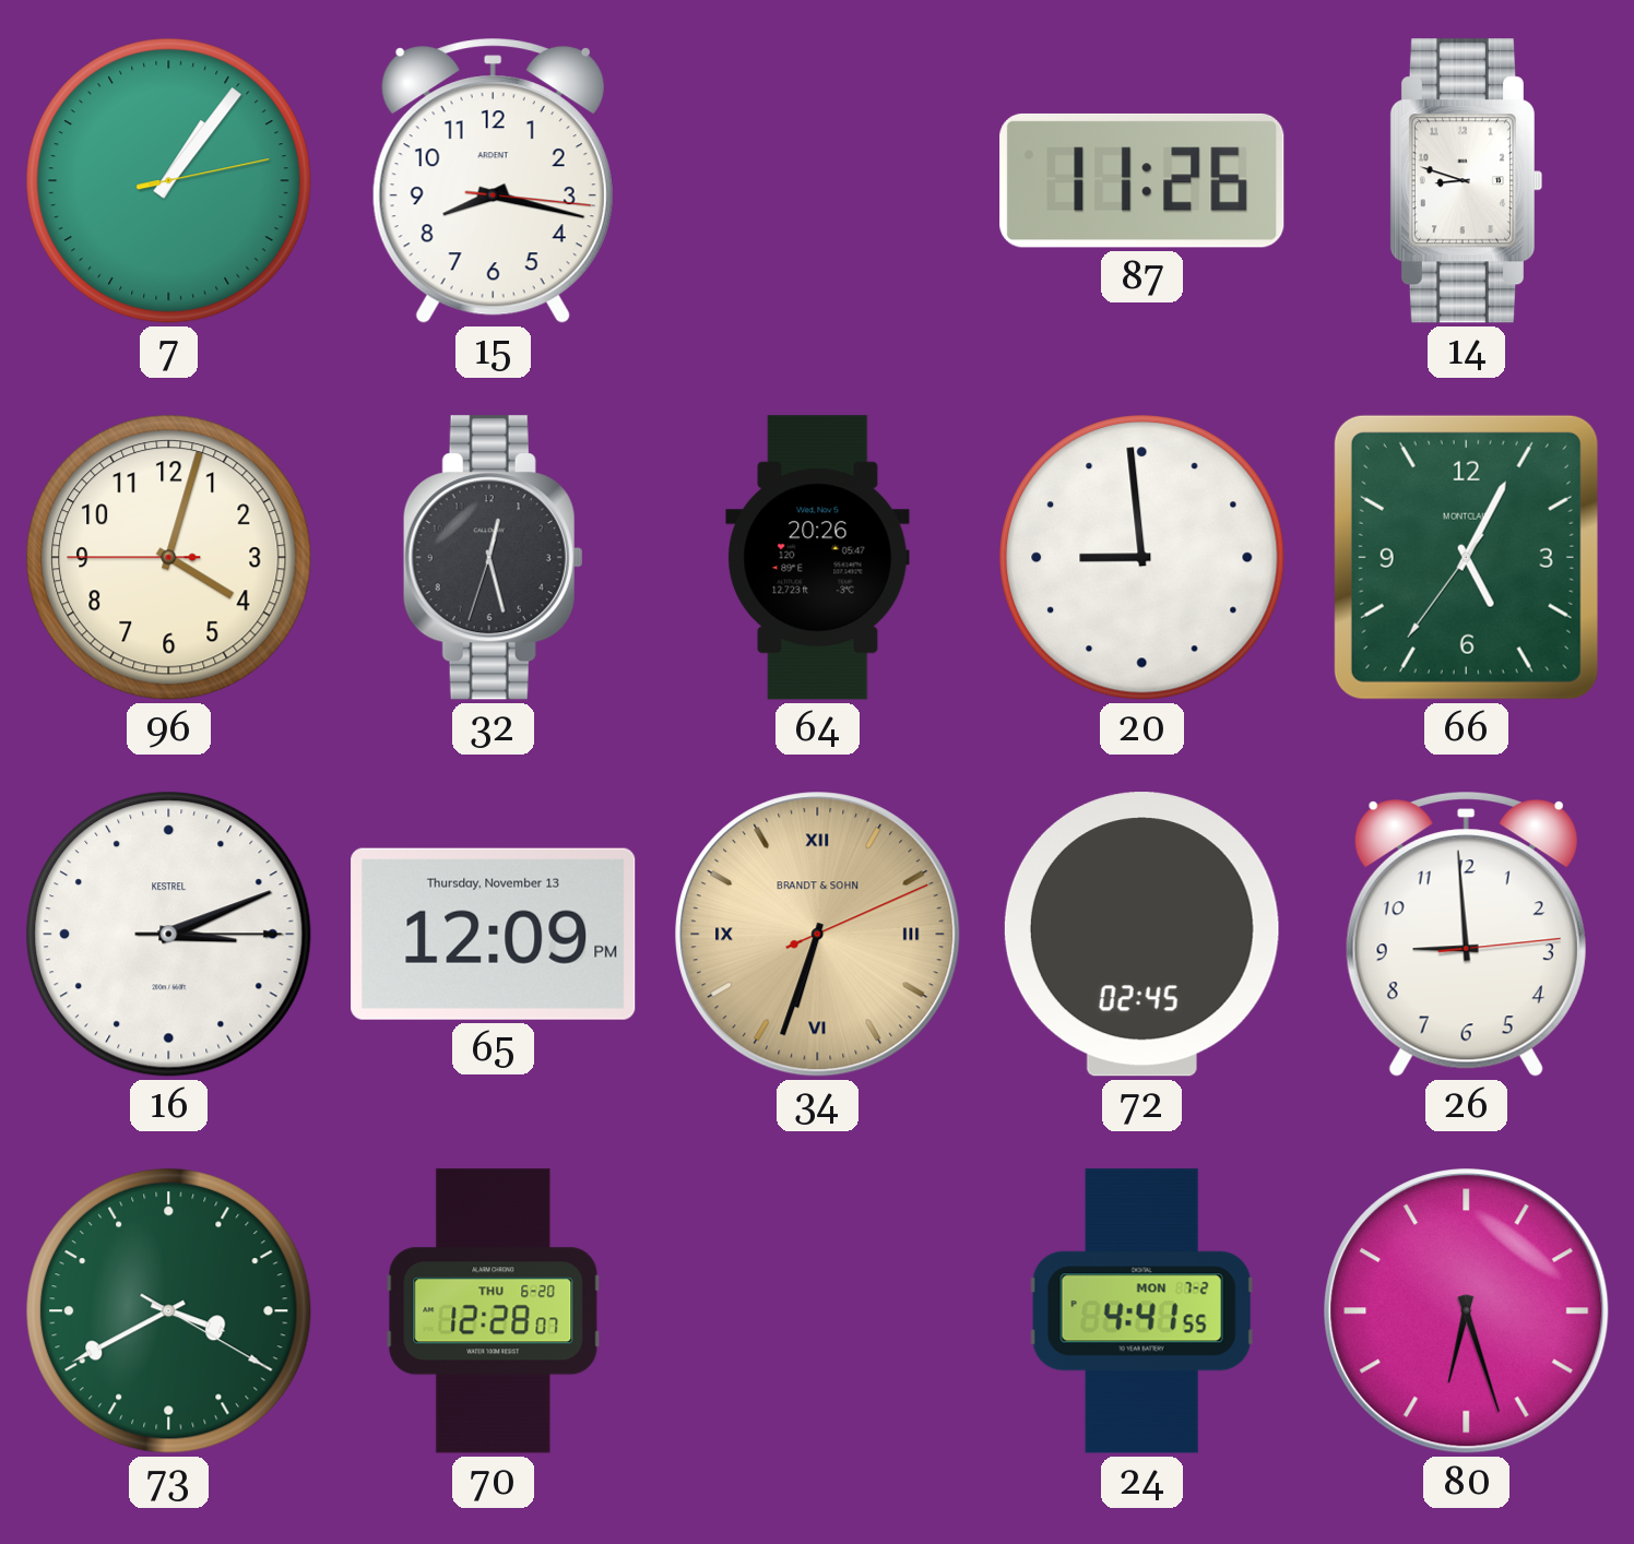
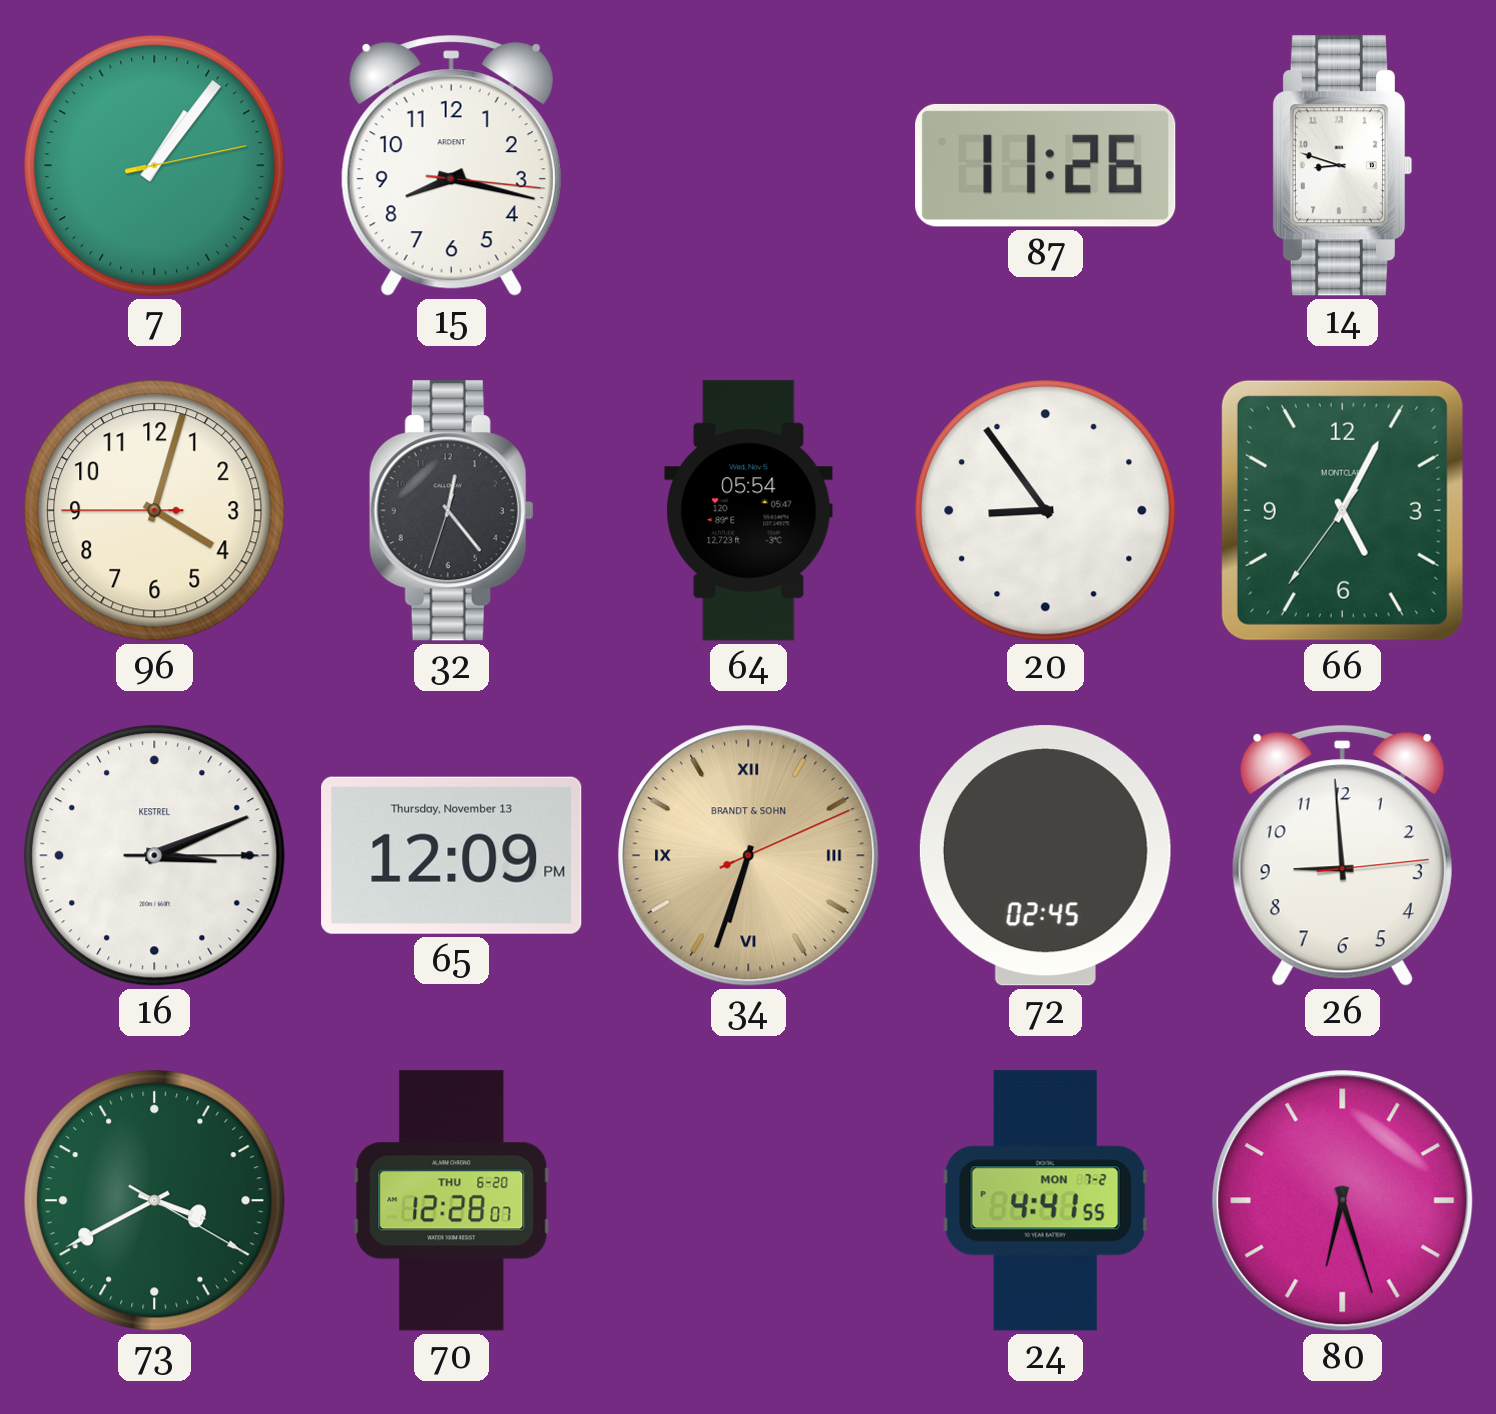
32: 12:27 -> 12:23 (451, 511)
64: 20:26 -> 05:54 (749, 511)
20: 8:59 -> 8:54 (1046, 511)
